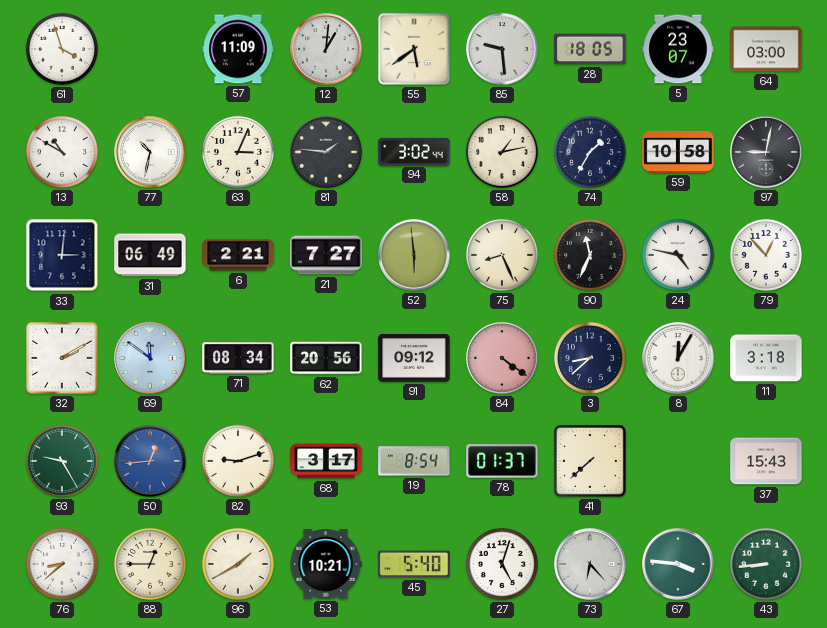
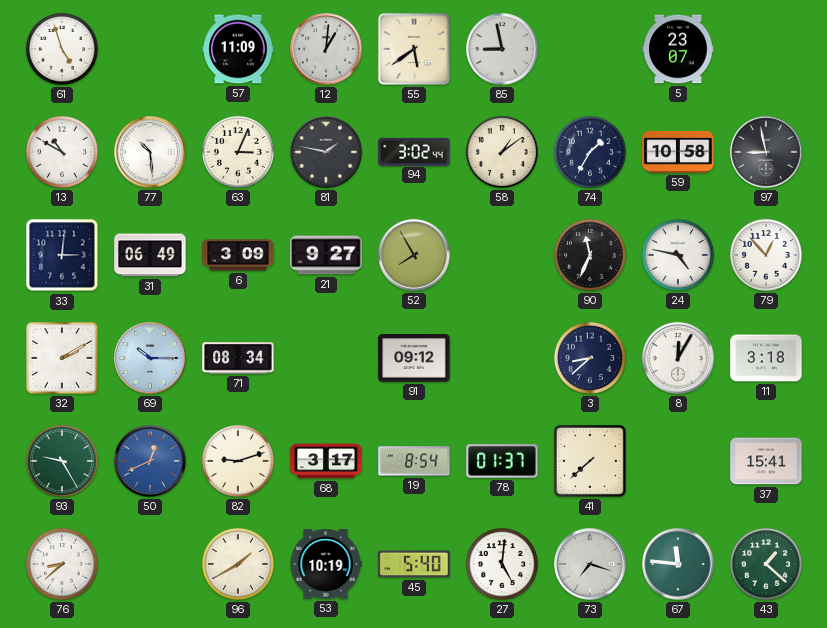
61: 3:57 -> 4:57 (62, 49)
85: 9:29 -> 8:58 (502, 49)
28: 18:05 -> none (590, 49)
64: 03:00 -> none (766, 49)
77: 10:32 -> 10:29 (150, 152)
81: 1:46 -> 1:47 (326, 152)
58: 1:13 -> 1:09 (502, 152)
97: 9:02 -> 8:58 (766, 152)
6: 2:21 -> 3:09 (238, 255)
21: 7:27 -> 9:27 (326, 255)
52: 5:59 -> 7:55 (414, 255)
75: 8:26 -> none (502, 255)
69: 11:51 -> 10:15 (150, 358)
62: 20:56 -> none (326, 358)
84: 4:21 -> none (502, 358)
50: 12:44 -> 12:41 (150, 461)
37: 15:43 -> 15:41 (766, 461)
88: 12:45 -> none (150, 564)
53: 10:21 -> 10:19 (326, 564)
27: 5:03 -> 5:01 (502, 564)
73: 6:23 -> 7:18 (590, 564)
67: 3:46 -> 11:46 (678, 564)
43: 8:44 -> 1:22 (766, 564)
